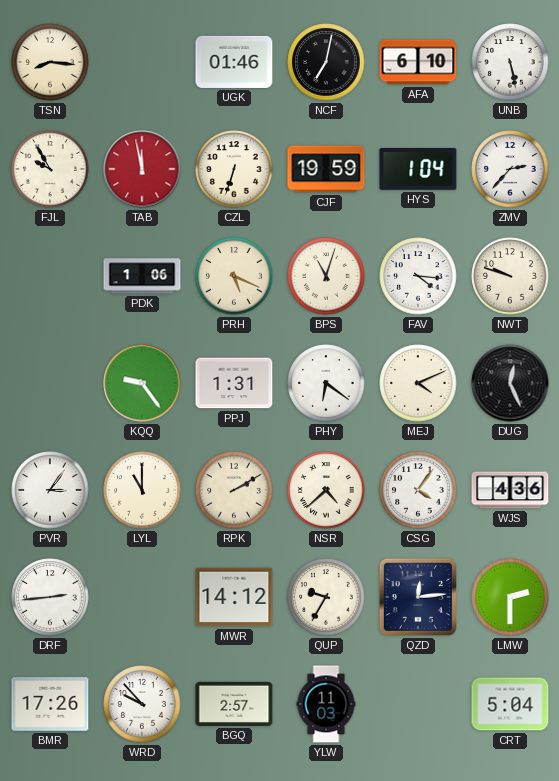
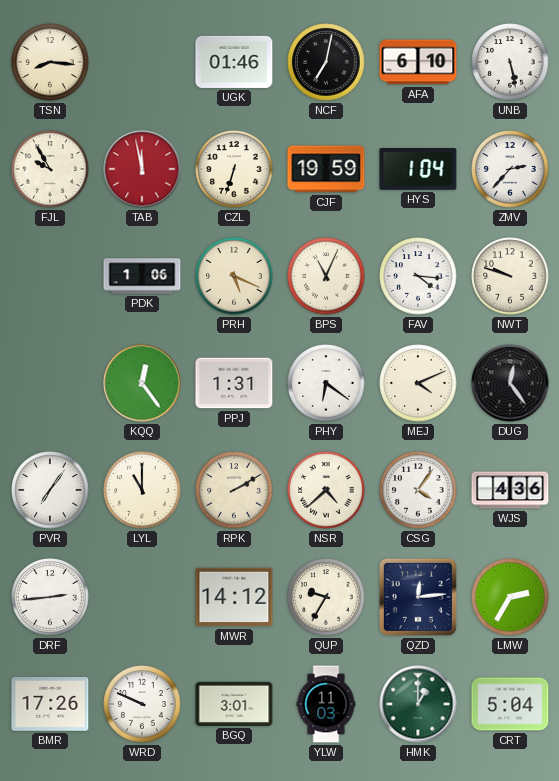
BPS: 11:03 -> 11:04 (326, 276)
KQQ: 9:24 -> 12:24 (142, 383)
DUG: 12:26 -> 12:24 (510, 383)
PVR: 3:06 -> 7:06 (50, 490)
LMW: 2:30 -> 2:35 (510, 597)
WRD: 9:53 -> 9:49 (142, 704)
BGQ: 2:57 -> 3:01 (234, 704)
HMK: none -> 1:00 (418, 704)
